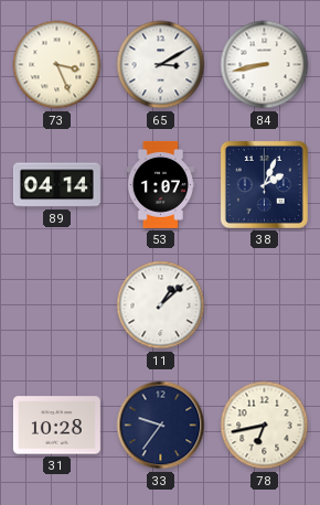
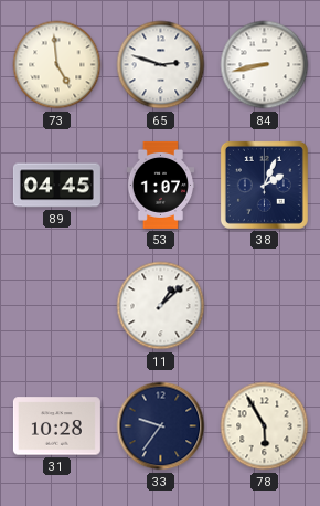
73: 3:26 -> 4:59 (57, 65)
65: 3:10 -> 2:48 (161, 65)
89: 04:14 -> 04:45 (56, 186)
78: 6:43 -> 5:55 (265, 426)
